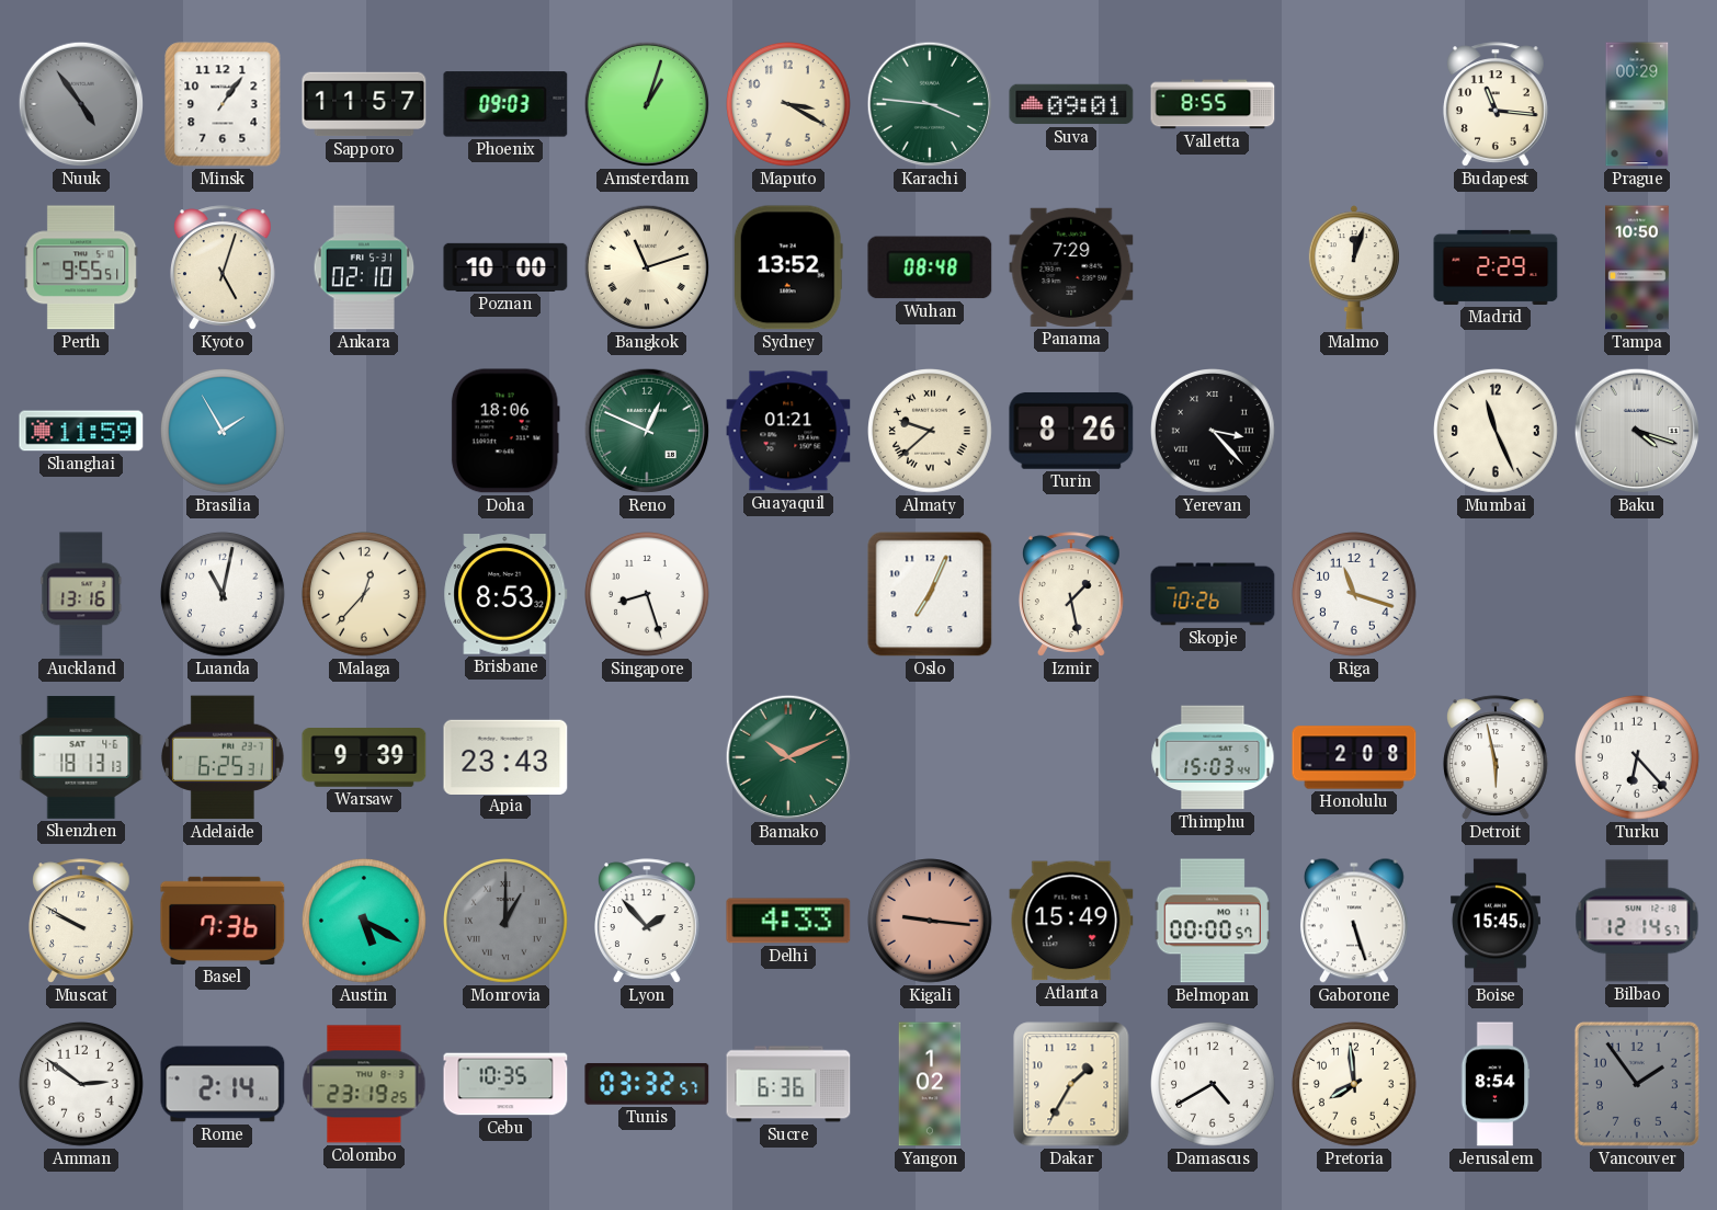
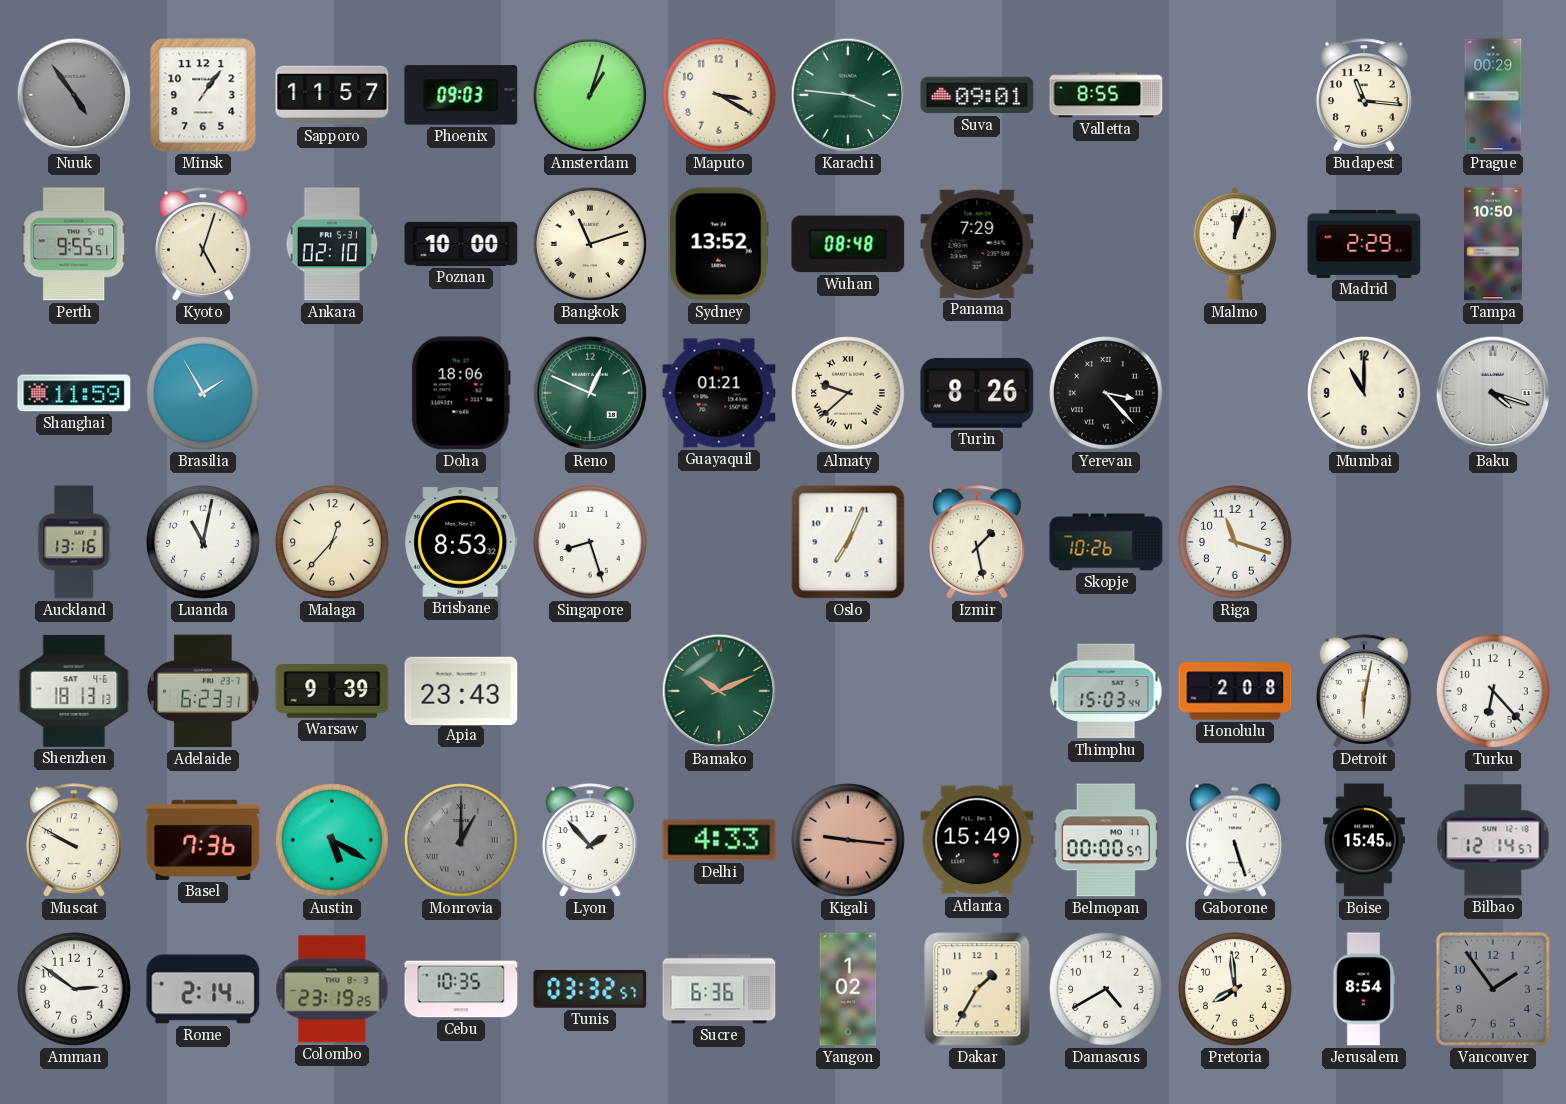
Mumbai: 11:26 -> 11:00 (1365, 394)
Adelaide: 6:25 -> 6:23 (203, 691)
Detroit: 5:58 -> 6:02 (1365, 691)
